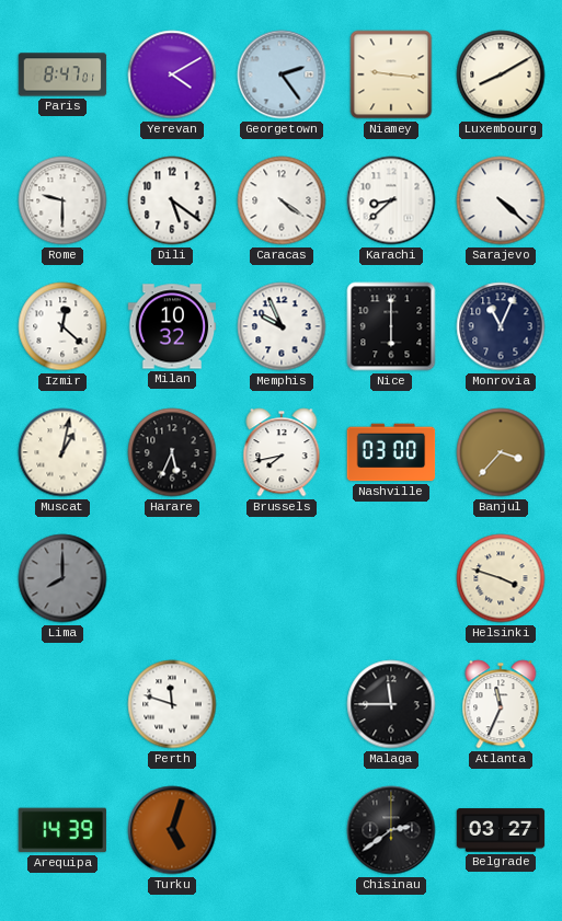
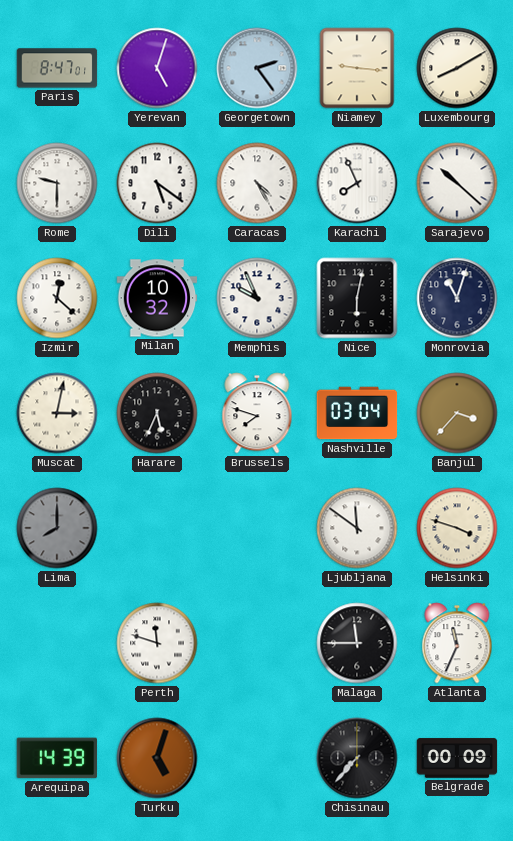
Yerevan: 4:10 -> 5:03 (157, 68)
Caracas: 4:21 -> 4:25 (257, 183)
Karachi: 8:38 -> 7:56 (357, 183)
Sarajevo: 4:22 -> 10:22 (457, 183)
Nice: 6:00 -> 6:02 (357, 298)
Monrovia: 11:04 -> 11:03 (457, 298)
Muscat: 1:02 -> 3:02 (57, 413)
Brussels: 7:43 -> 7:48 (257, 413)
Nashville: 03:00 -> 03:04 (357, 413)
Ljubljana: none -> 11:51 (357, 528)
Chisinau: 2:39 -> 7:37 (357, 758)
Belgrade: 03:27 -> 00:09 (457, 758)
